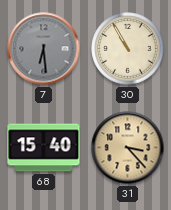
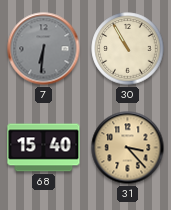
7: 6:29 -> 6:31 (44, 49)
